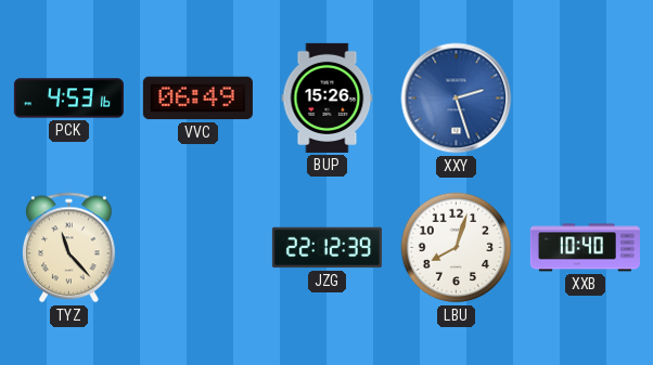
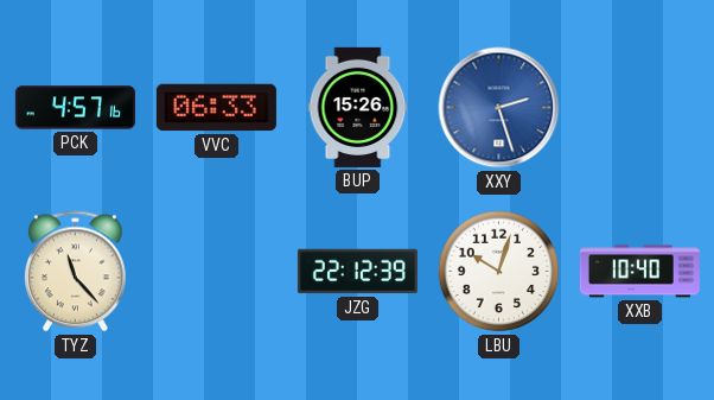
PCK: 4:53 -> 4:57 (75, 108)
VVC: 06:49 -> 06:33 (216, 108)
LBU: 8:03 -> 10:03 (499, 272)
